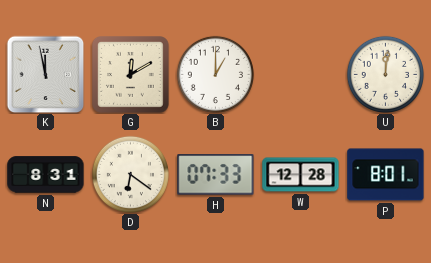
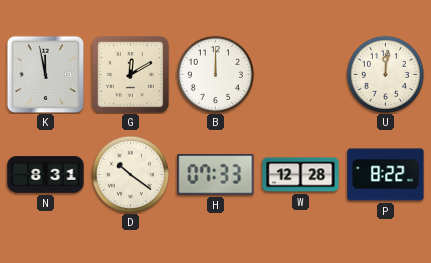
B: 1:00 -> 12:00 (215, 74)
D: 6:21 -> 10:21 (130, 174)
P: 8:01 -> 8:22 (386, 175)
